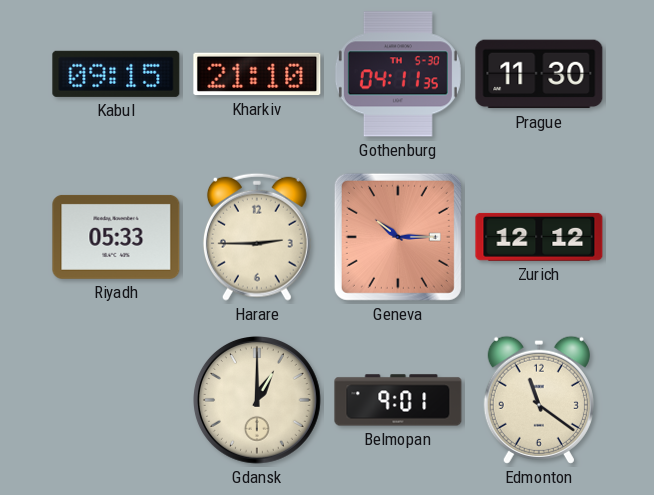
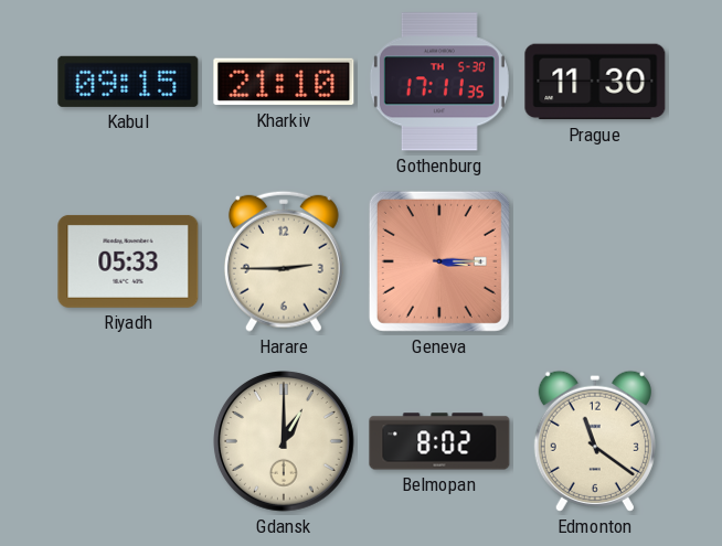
Gothenburg: 04:11 -> 17:11 (439, 82)
Geneva: 10:15 -> 3:15 (439, 261)
Zurich: 12:12 -> none (539, 237)
Belmopan: 9:01 -> 8:02 (439, 441)
